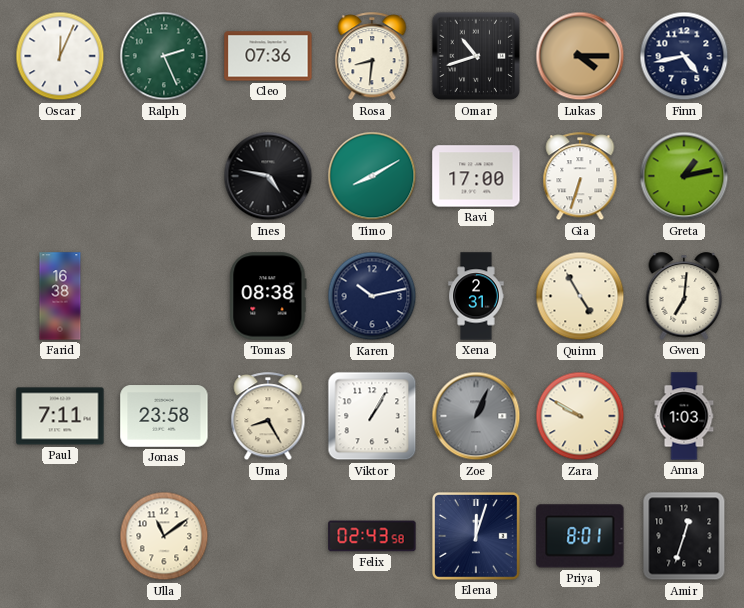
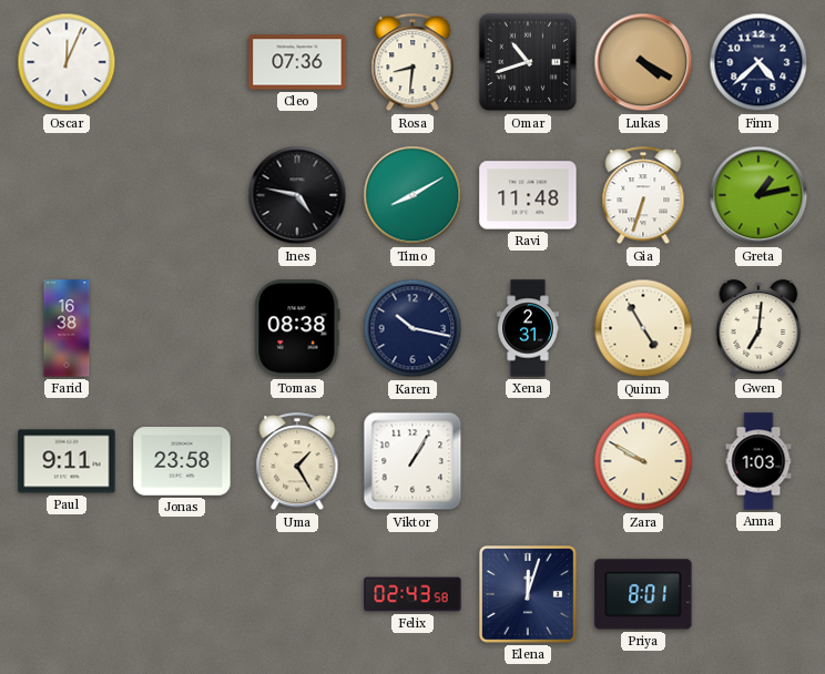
Ralph: 2:26 -> none (164, 56)
Lukas: 4:15 -> 4:20 (643, 62)
Finn: 4:43 -> 4:38 (758, 62)
Ravi: 17:00 -> 11:48 (528, 195)
Karen: 10:13 -> 10:17 (412, 328)
Paul: 7:11 -> 9:11 (67, 461)
Uma: 8:25 -> 1:25 (297, 462)
Zoe: 1:04 -> none (476, 416)
Ulla: 11:09 -> none (164, 536)
Amir: 12:33 -> none (684, 536)
